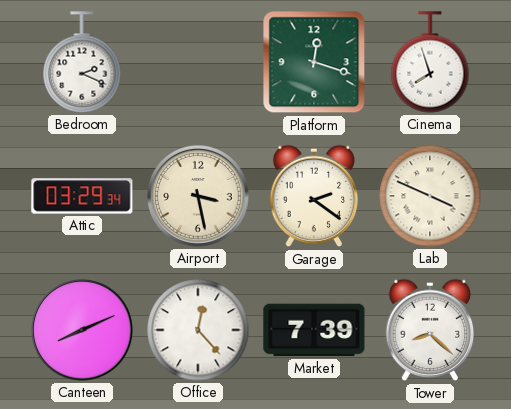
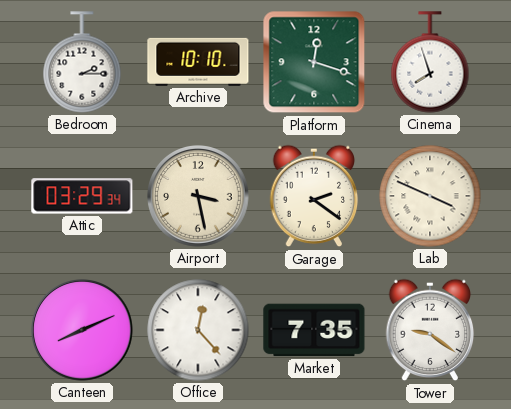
Bedroom: 2:19 -> 2:15 (82, 62)
Archive: none -> 10:10 (198, 62)
Market: 7:39 -> 7:35 (314, 330)
Tower: 8:22 -> 9:21 (430, 330)
